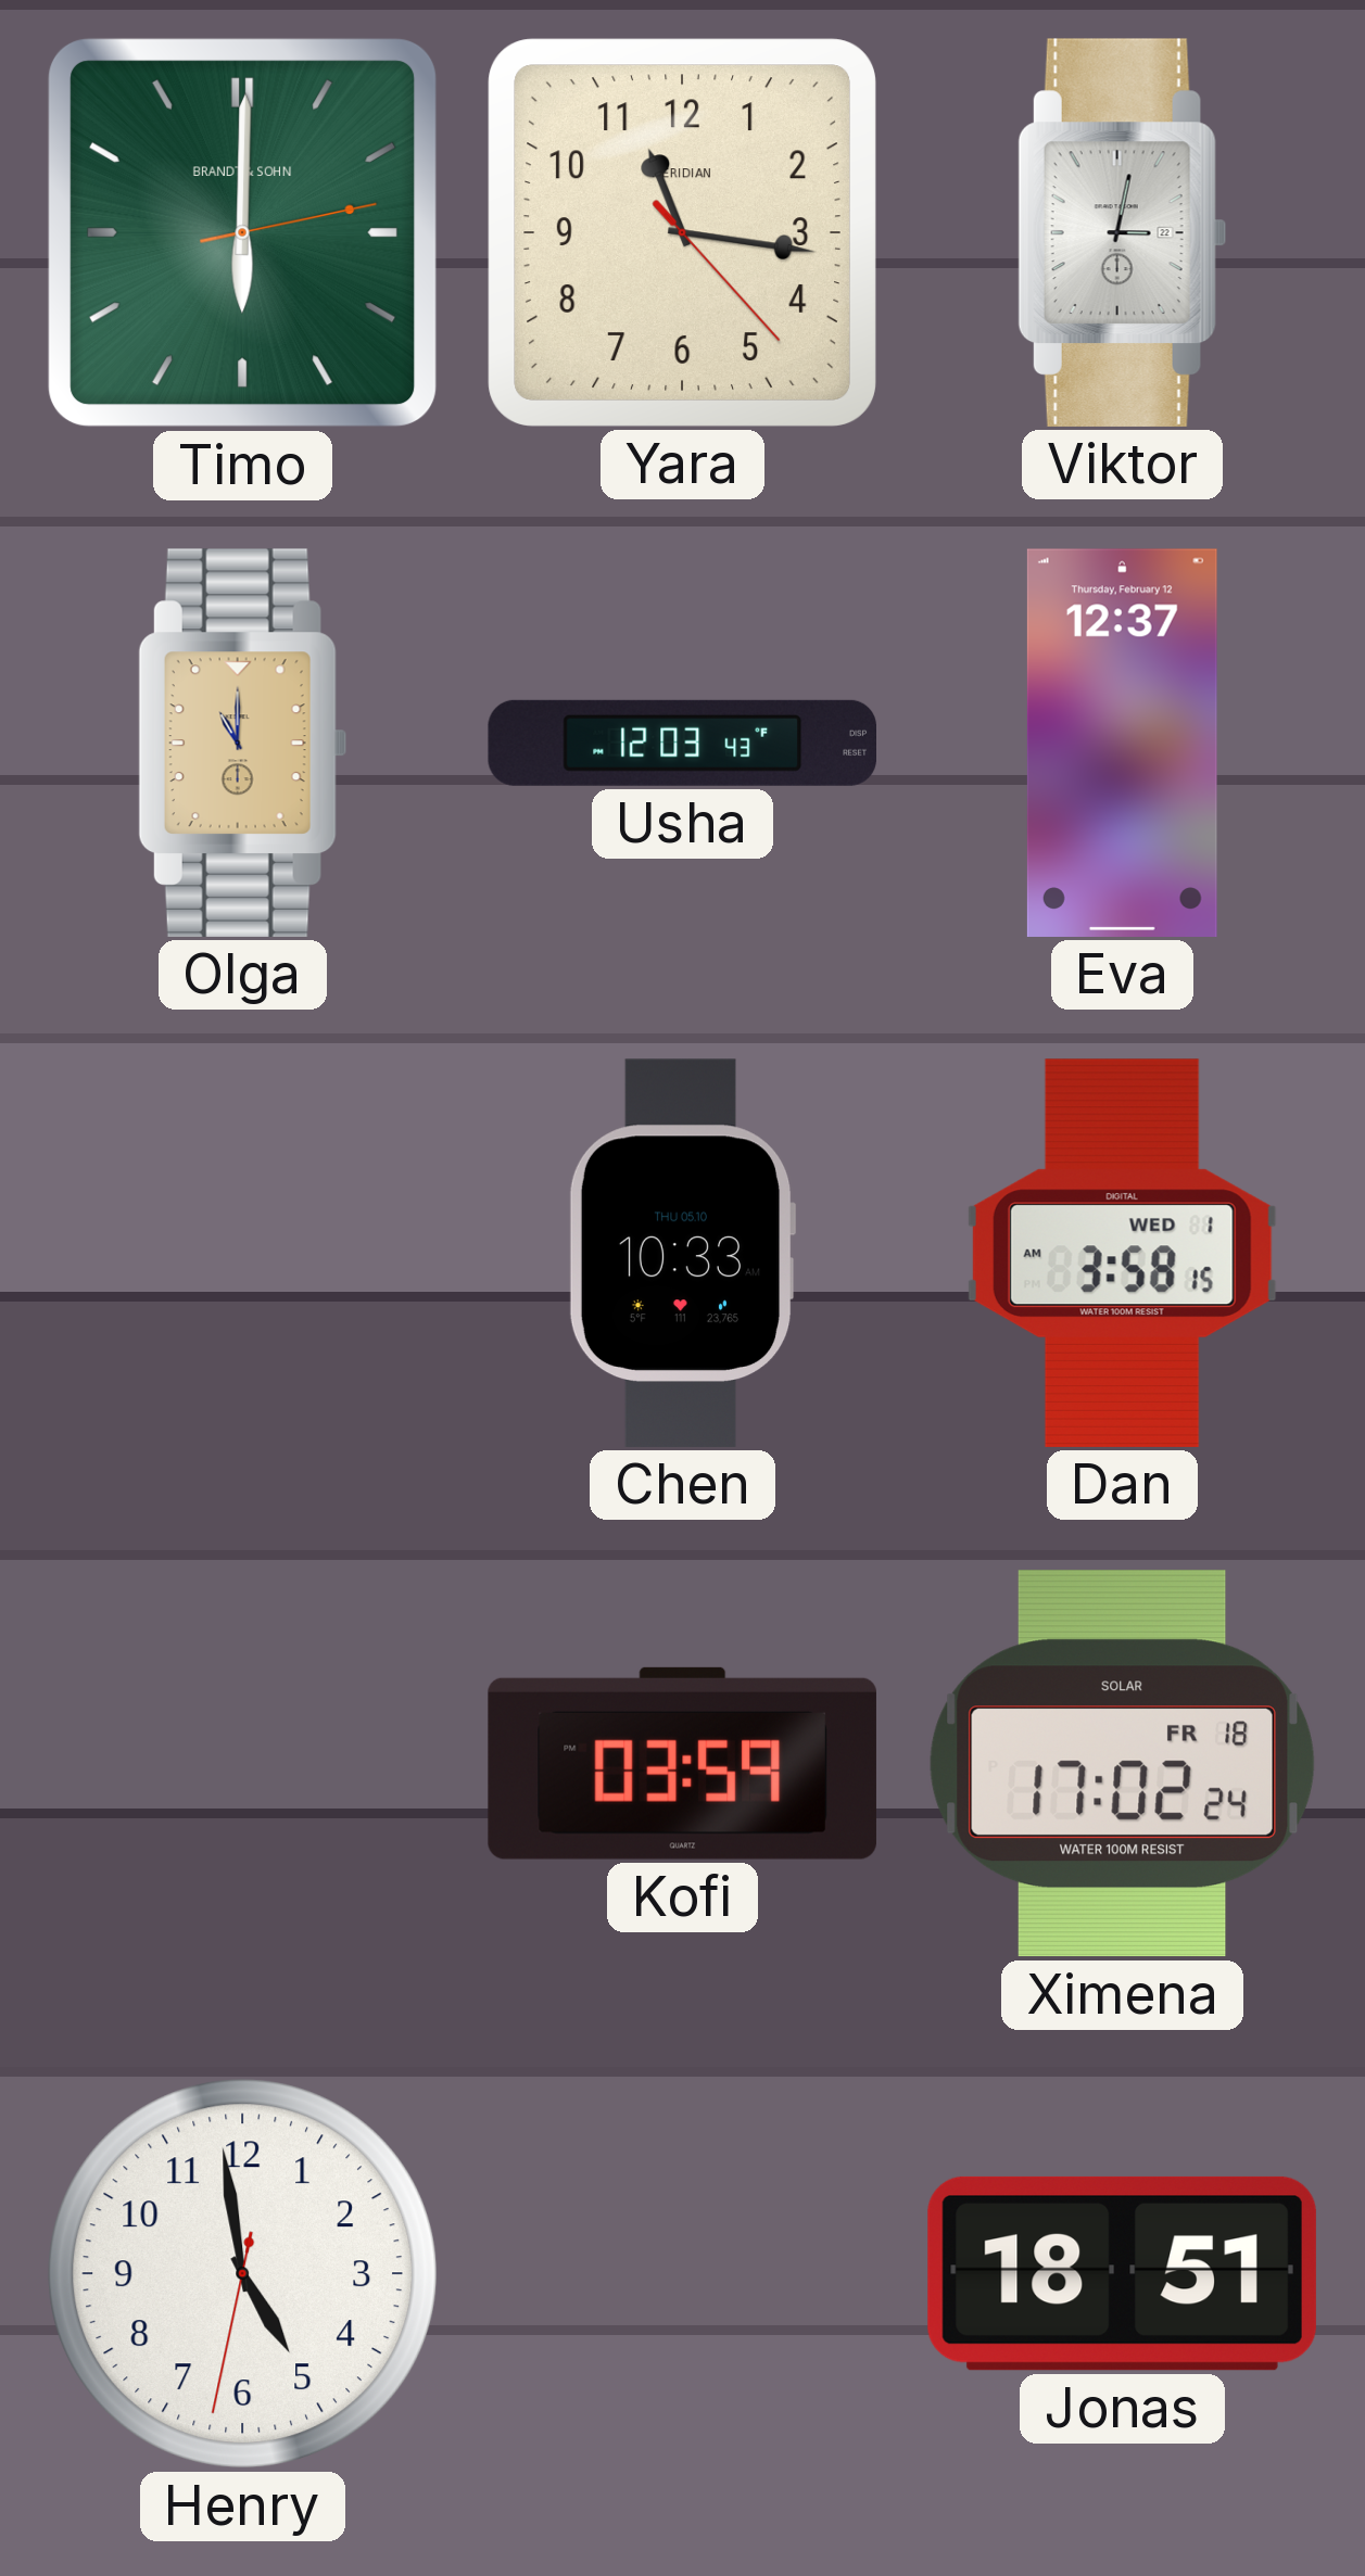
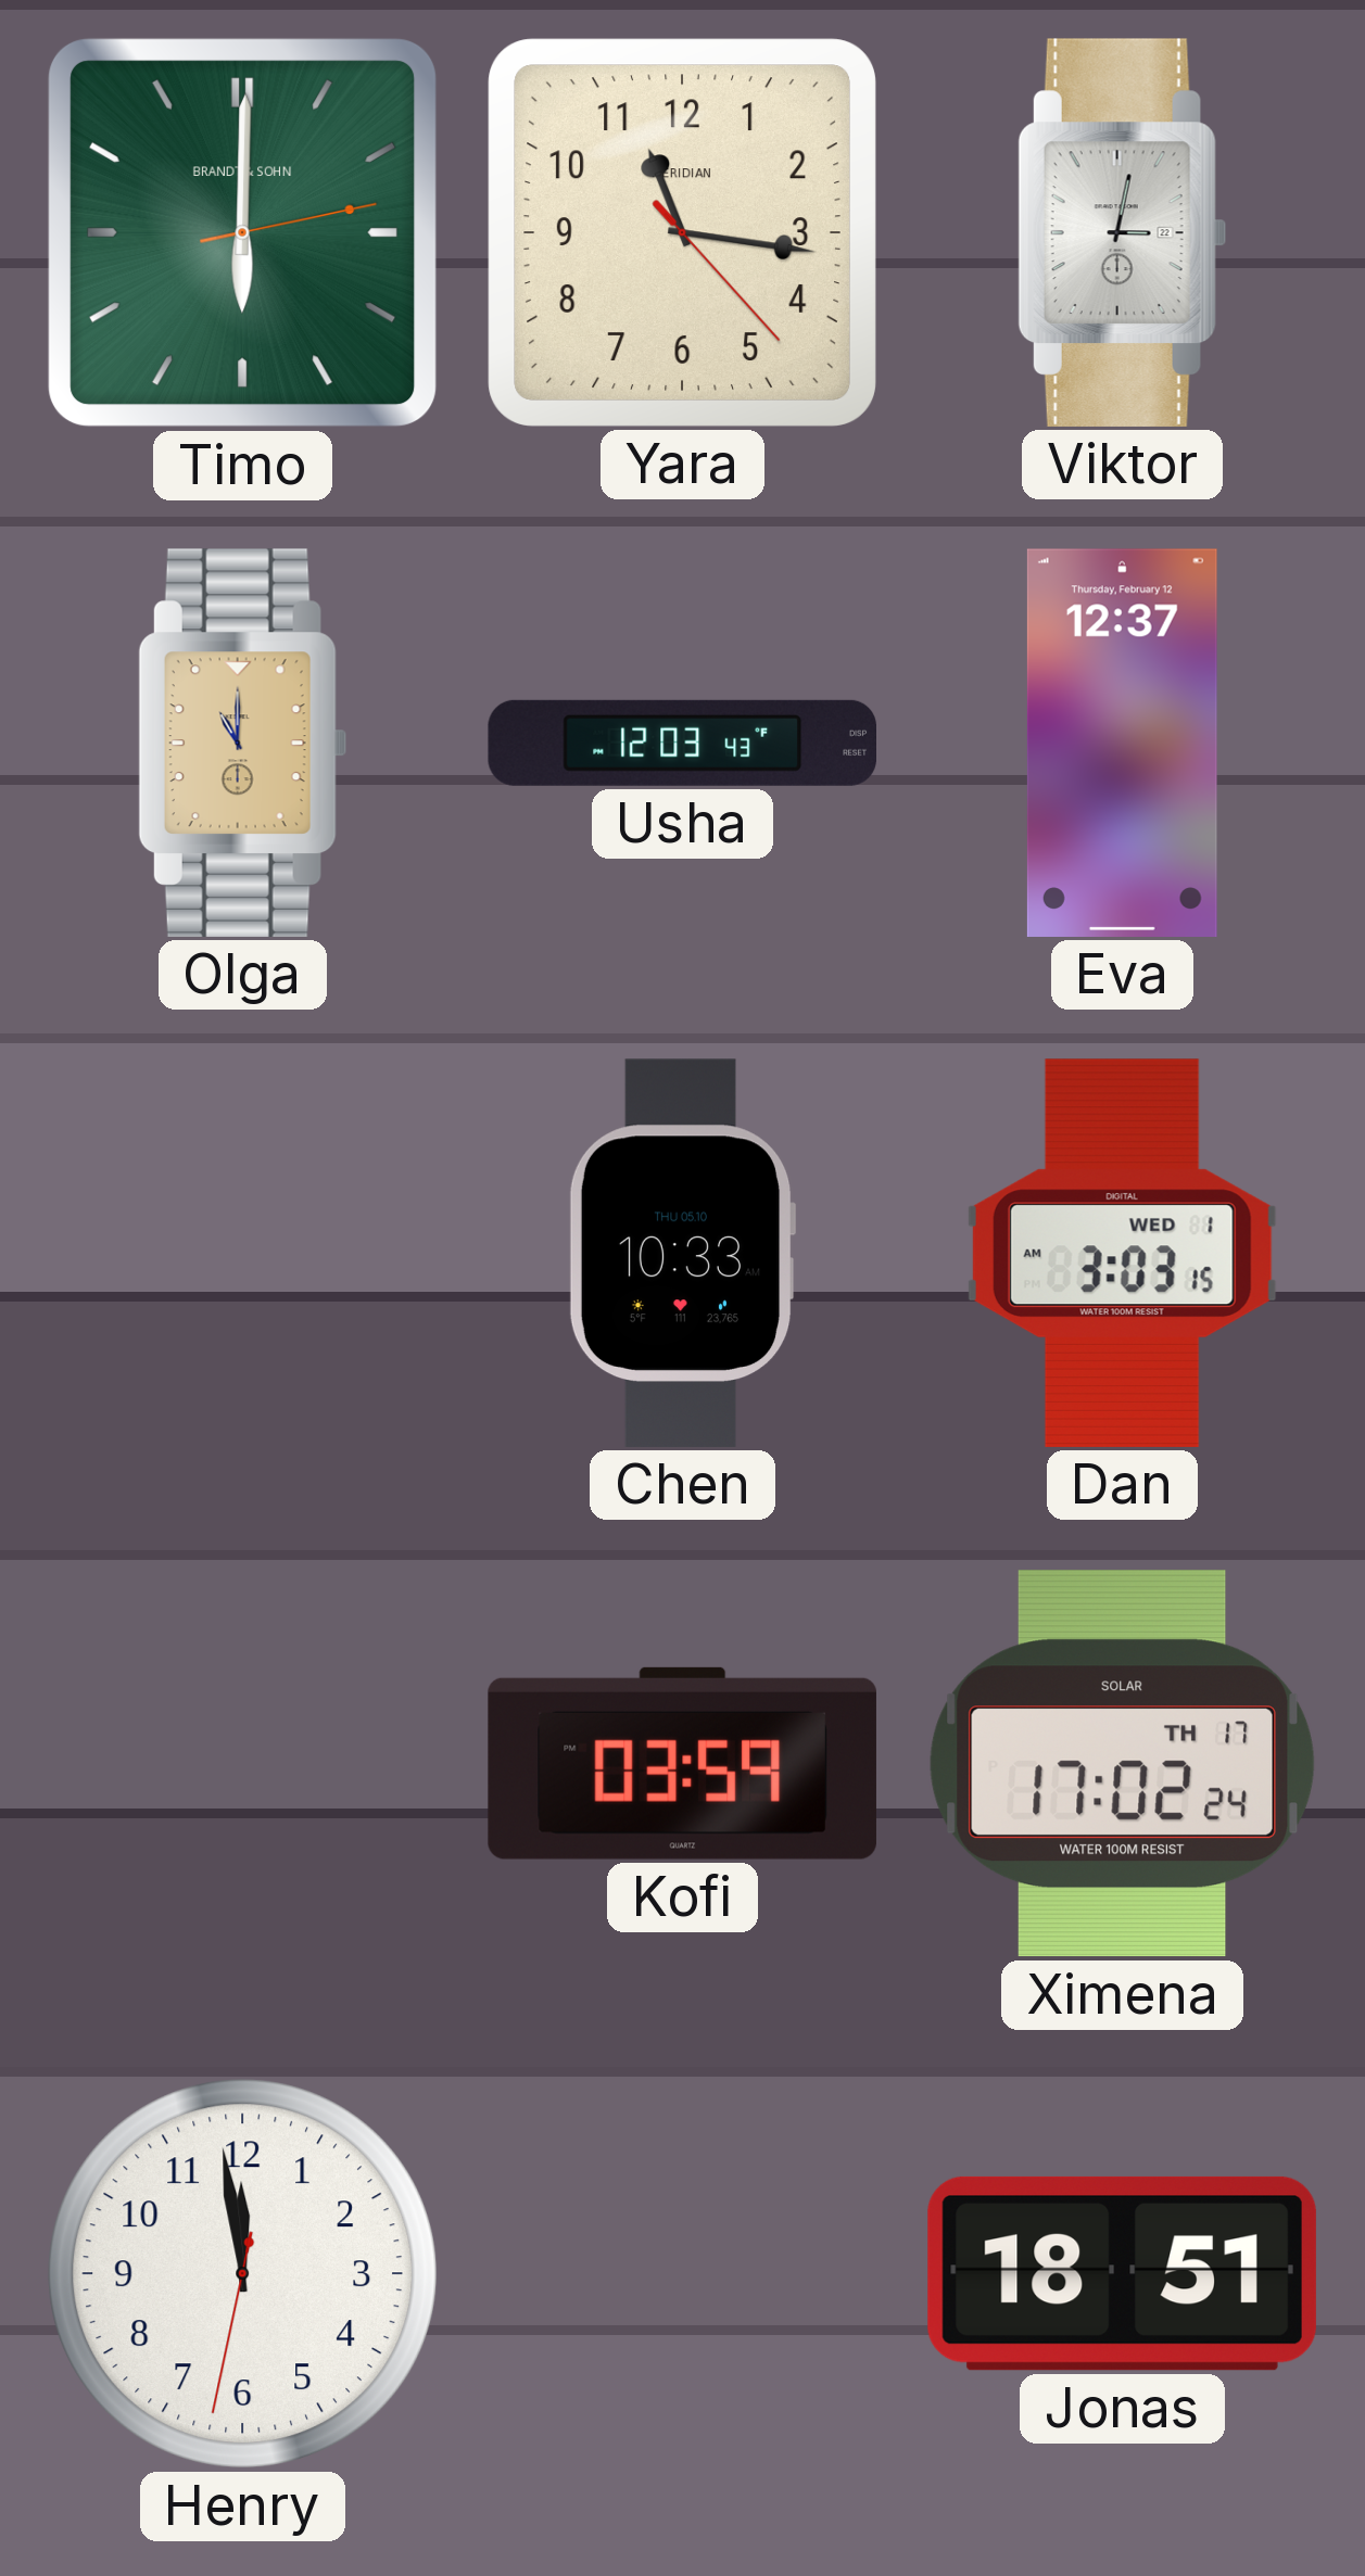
Dan: 3:58 -> 3:03 (1122, 1253)
Ximena date: FR 18 -> TH 17 (1122, 1764)
Henry: 4:58 -> 11:58 (243, 2274)
